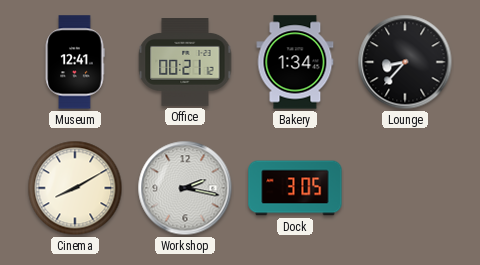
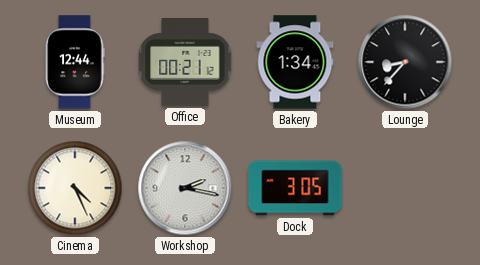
Museum: 12:41 -> 12:44 (75, 62)
Cinema: 8:10 -> 4:26 (75, 188)
